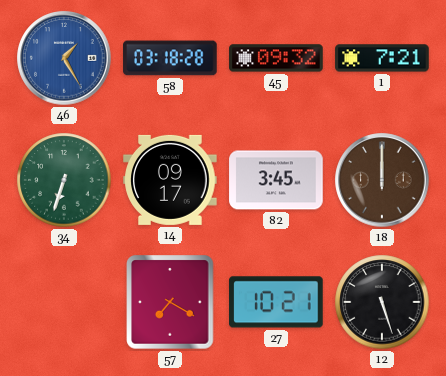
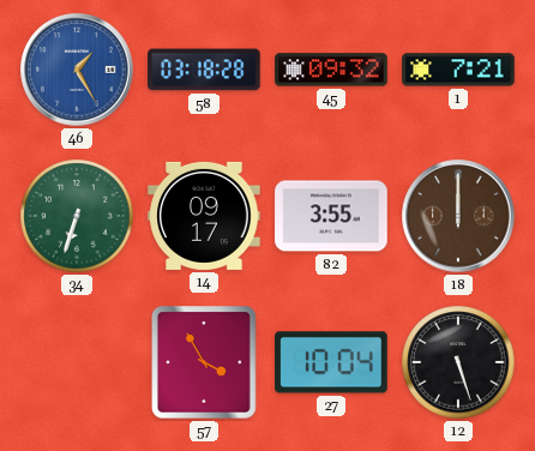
82: 3:45 -> 3:55 (331, 216)
57: 7:20 -> 3:55 (204, 362)
27: 10:21 -> 10:04 (331, 362)
